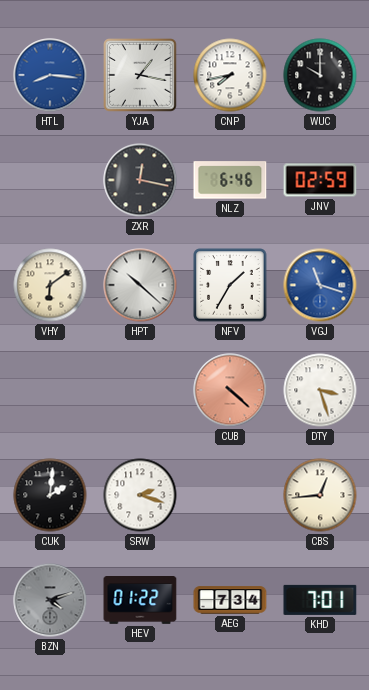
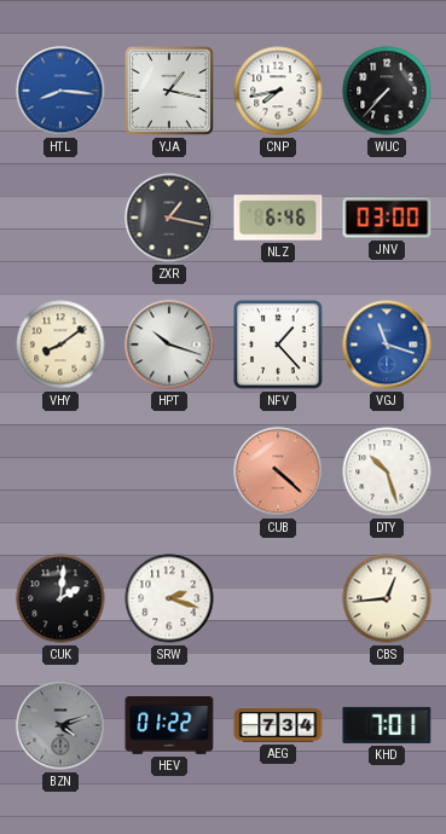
WUC: 10:00 -> 7:37 (387, 91)
ZXR: 12:17 -> 1:17 (169, 218)
JNV: 02:59 -> 03:00 (387, 218)
VHY: 6:09 -> 8:09 (60, 344)
HPT: 10:22 -> 10:18 (169, 344)
NFV: 1:35 -> 1:23 (278, 344)
DTY: 3:27 -> 10:27 (387, 471)
